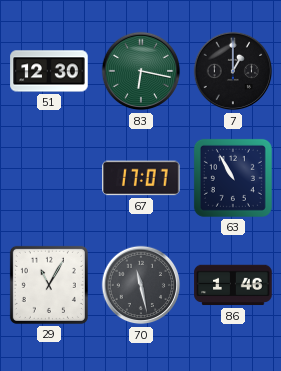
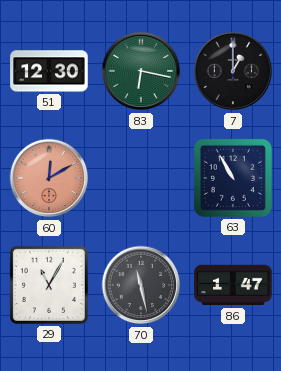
60: none -> 12:10 (49, 178)
67: 17:07 -> none (141, 178)
86: 1:46 -> 1:47 (233, 285)
